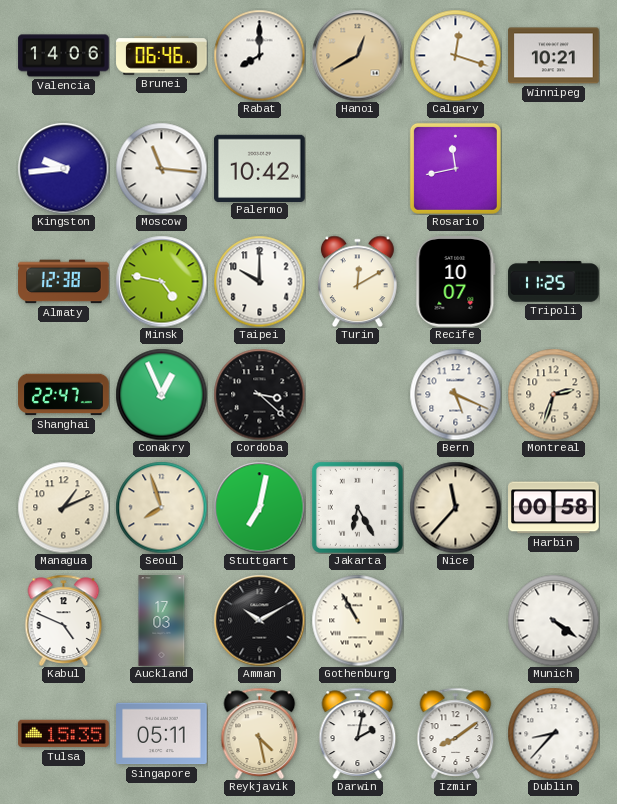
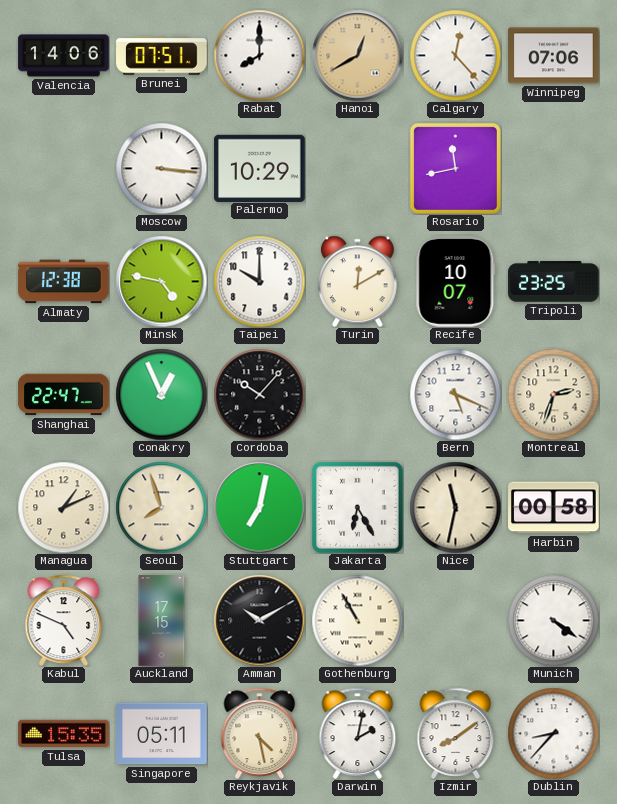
Brunei: 06:46 -> 07:51 (162, 56)
Calgary: 12:18 -> 12:23 (455, 55)
Winnipeg: 10:21 -> 07:06 (554, 56)
Kingston: 9:44 -> none (63, 168)
Moscow: 11:16 -> 3:16 (161, 168)
Palermo: 10:42 -> 10:29 (260, 168)
Tripoli: 11:25 -> 23:25 (554, 282)
Cordoba: 3:22 -> 10:07 (259, 394)
Nice: 11:37 -> 11:32 (455, 507)
Auckland: 17:03 -> 17:15 (162, 621)
